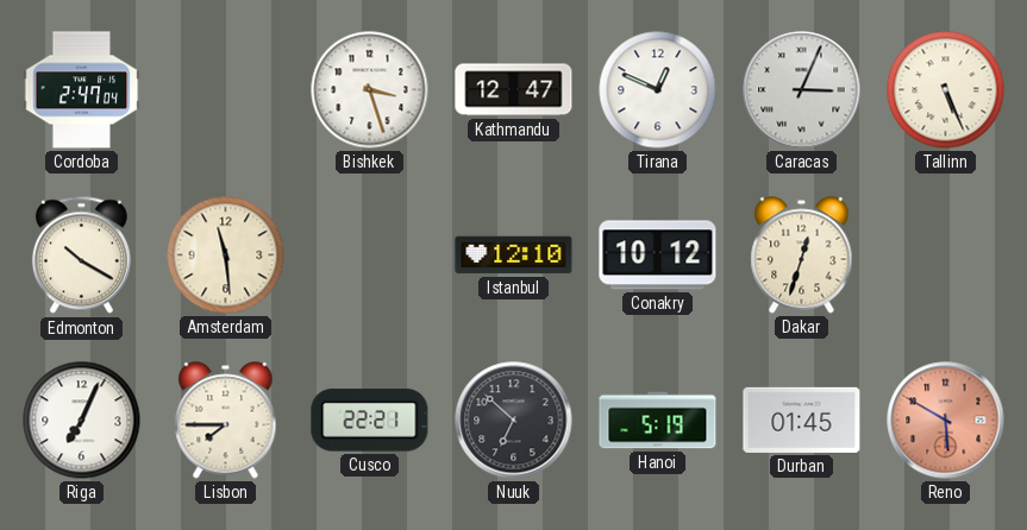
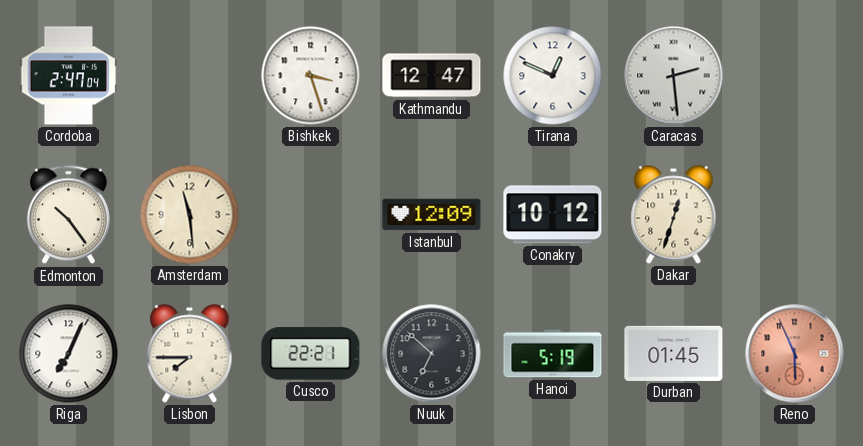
Caracas: 3:04 -> 2:29 (674, 76)
Tallinn: 5:26 -> none (946, 90)
Edmonton: 10:20 -> 10:24 (68, 215)
Istanbul: 12:10 -> 12:09 (432, 215)
Reno: 5:50 -> 5:56 (795, 354)
